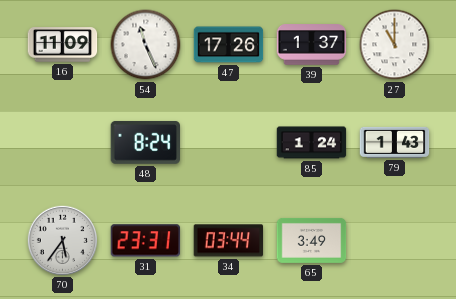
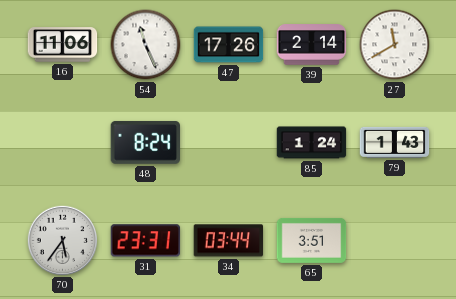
16: 11:09 -> 11:06 (63, 45)
39: 1:37 -> 2:14 (312, 45)
27: 11:00 -> 11:40 (395, 45)
65: 3:49 -> 3:51 (312, 240)
